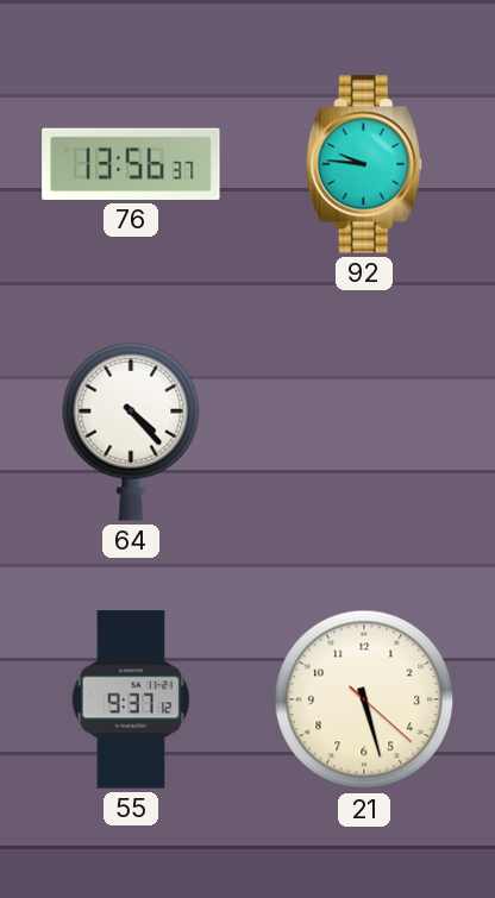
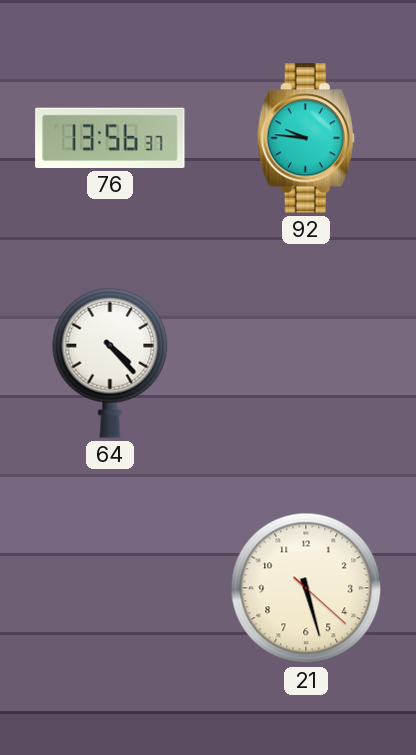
55: 9:37 -> none (130, 699)
